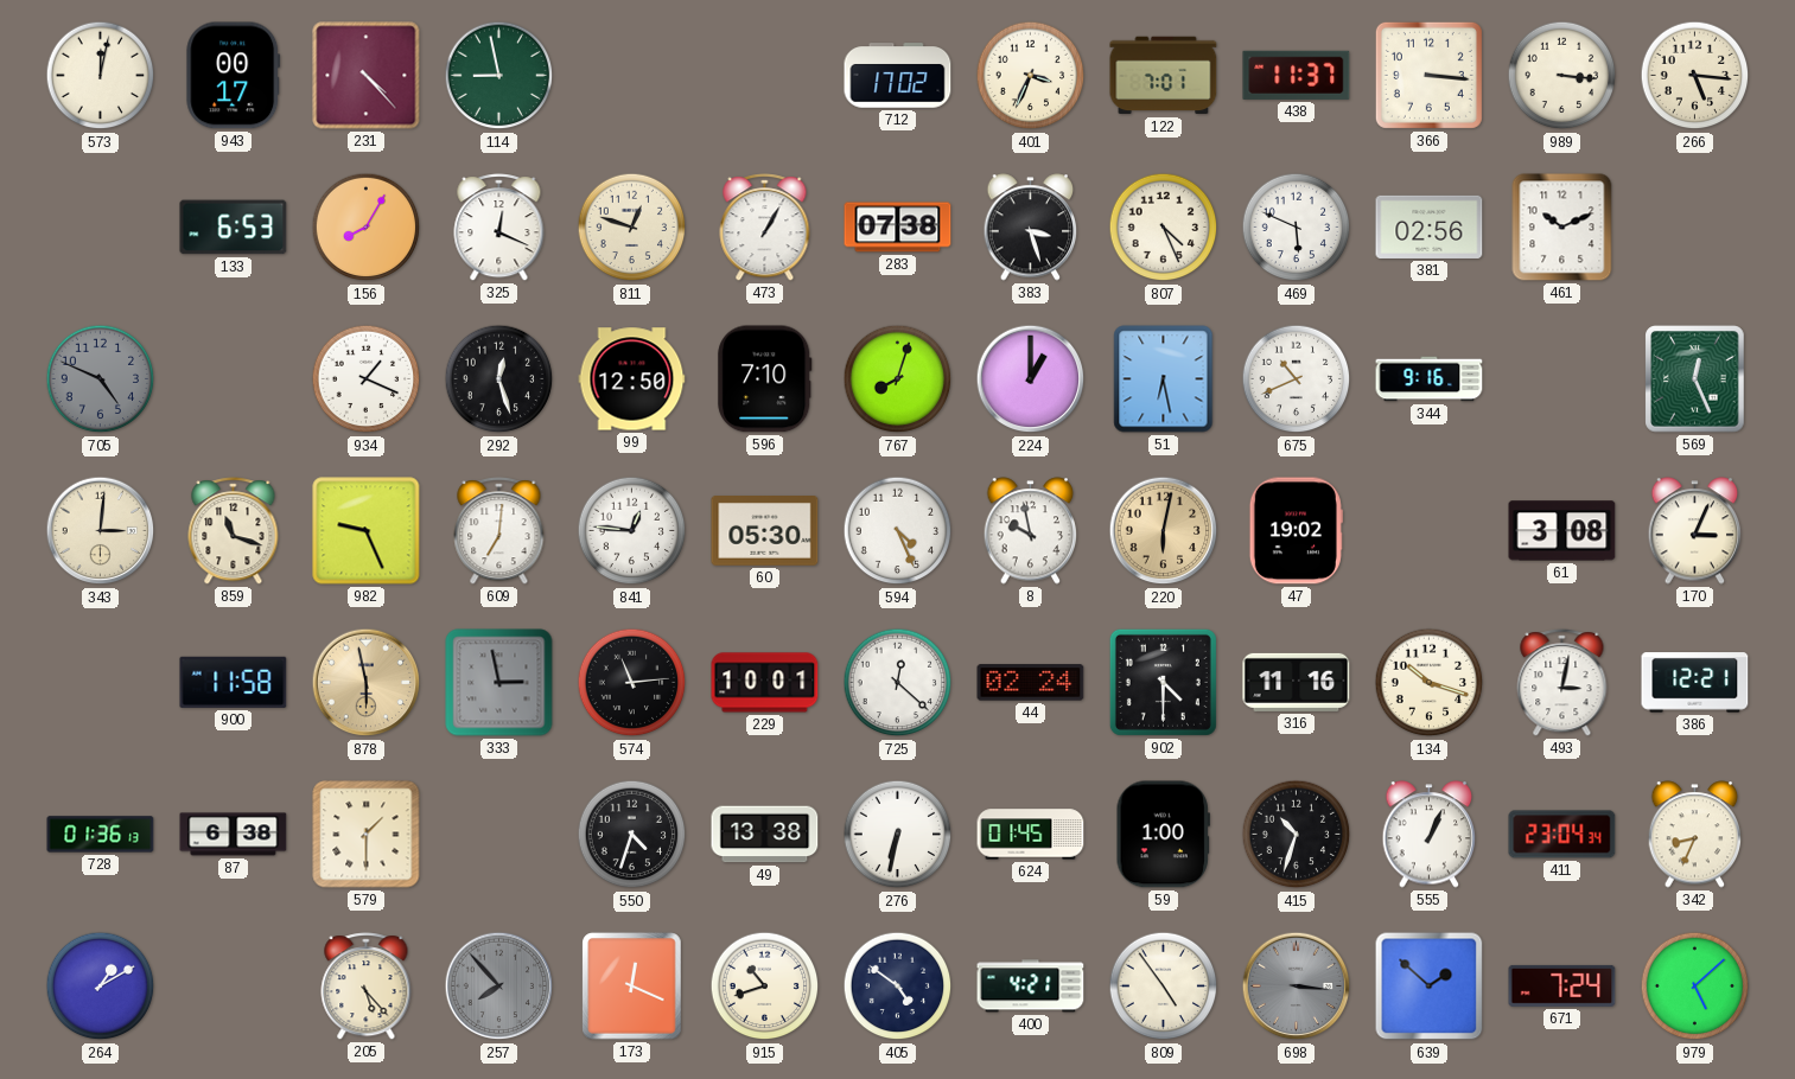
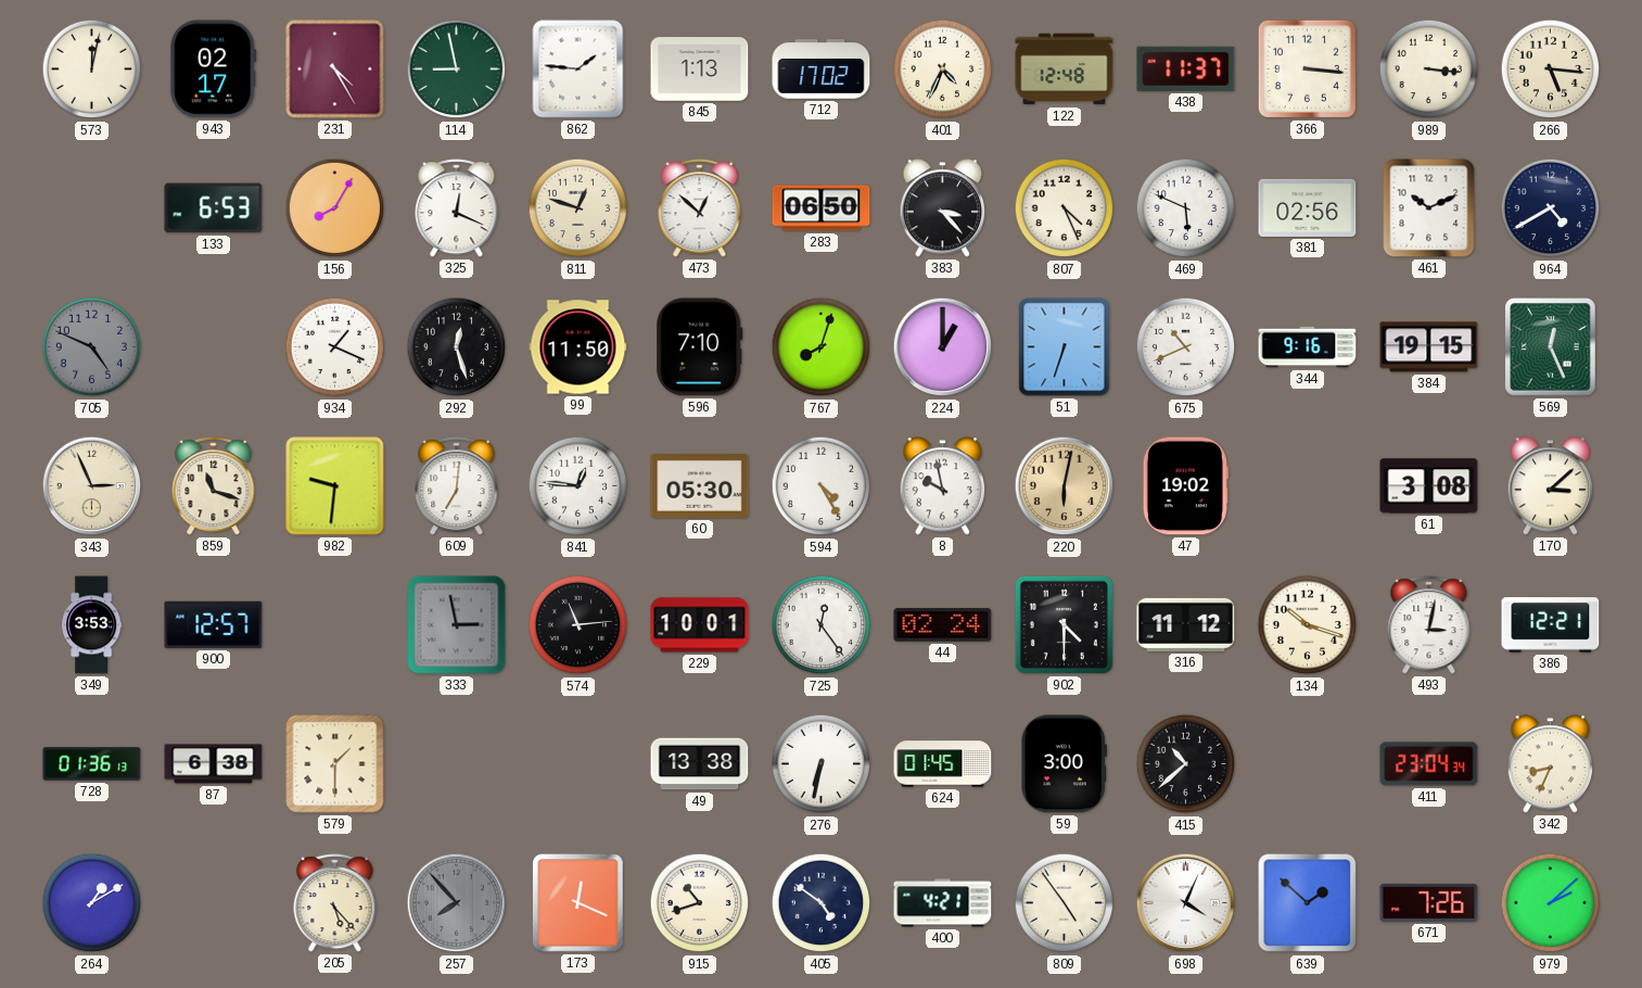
943: 00:17 -> 02:17 (214, 69)
231: 4:23 -> 4:25 (335, 69)
862: none -> 1:46 (578, 69)
845: none -> 1:13 (700, 69)
401: 3:34 -> 4:34 (943, 69)
122: 7:01 -> 12:48 (1065, 69)
473: 1:05 -> 12:52 (700, 208)
283: 07:38 -> 06:50 (822, 208)
383: 3:27 -> 3:23 (943, 208)
964: none -> 4:40 (1551, 208)
99: 12:50 -> 11:50 (578, 347)
51: 6:28 -> 6:33 (1065, 347)
384: none -> 19:15 (1429, 347)
343: 3:01 -> 2:56 (92, 486)
982: 9:26 -> 9:31 (335, 486)
594: 4:26 -> 4:25 (822, 486)
170: 3:04 -> 3:08 (1551, 486)
349: none -> 3:53 (92, 625)
900: 11:58 -> 12:57 (214, 624)
878: 5:58 -> none (367, 683)
725: 12:22 -> 12:24 (822, 625)
316: 11:16 -> 11:12 (1186, 624)
550: 4:33 -> none (632, 835)
59: 1:00 -> 3:00 (1064, 764)
415: 10:33 -> 10:38 (1186, 764)
555: 1:04 -> none (1430, 835)
698: 3:16 -> 4:04 (1186, 903)
698 dial: grey -> white (1186, 903)
671: 7:24 -> 7:26 (1429, 902)
979: 5:08 -> 2:08 (1551, 903)
